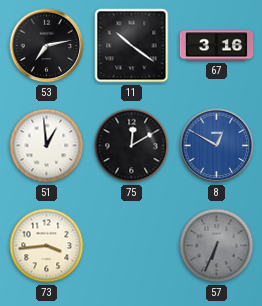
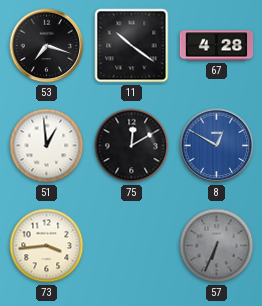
53: 7:13 -> 7:18 (47, 46)
67: 3:16 -> 4:28 (217, 46)
